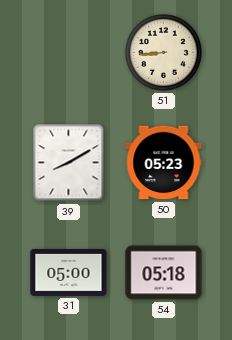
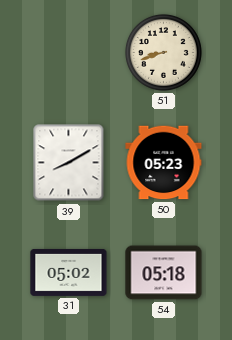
51: 8:44 -> 8:42 (163, 52)
31: 05:00 -> 05:02 (69, 272)
